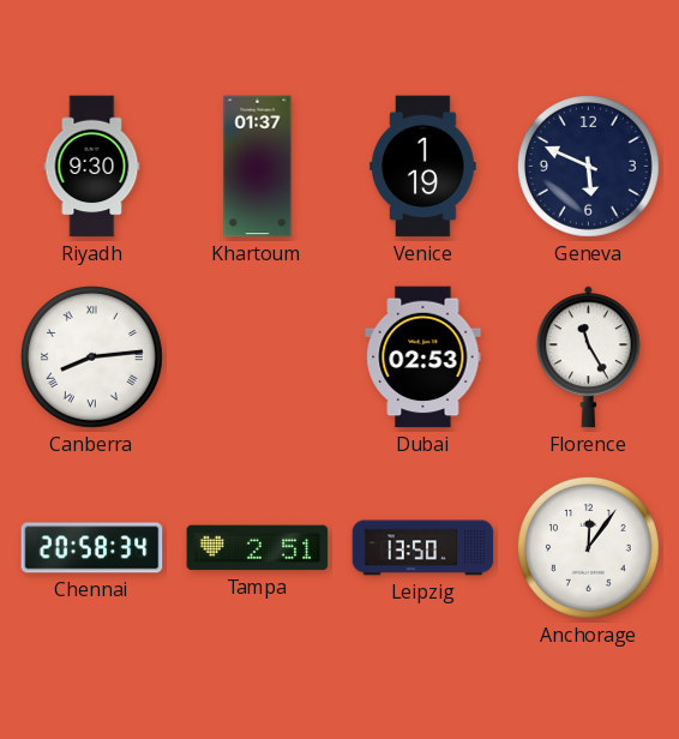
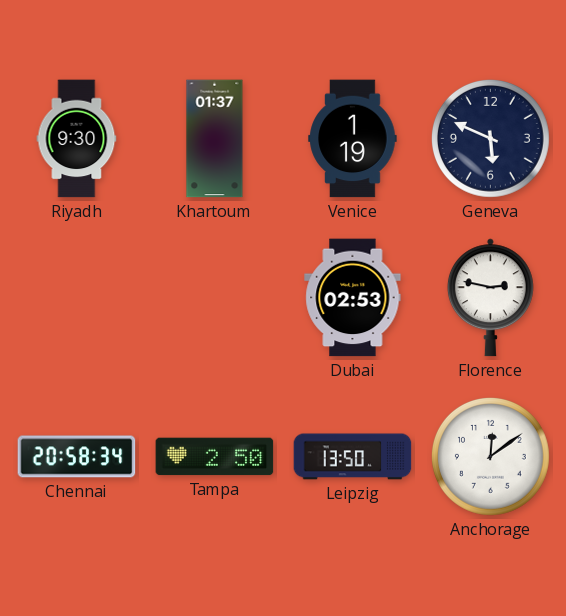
Canberra: 8:14 -> none (91, 356)
Florence: 11:25 -> 2:47 (490, 298)
Tampa: 2:51 -> 2:50 (215, 457)
Anchorage: 12:06 -> 12:09 (490, 456)
